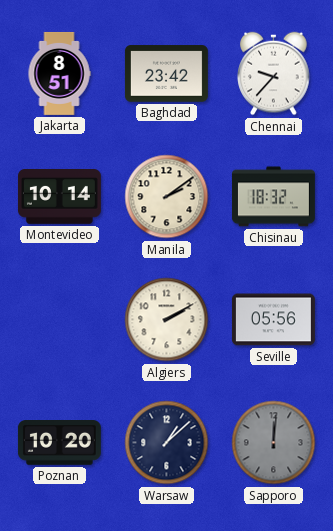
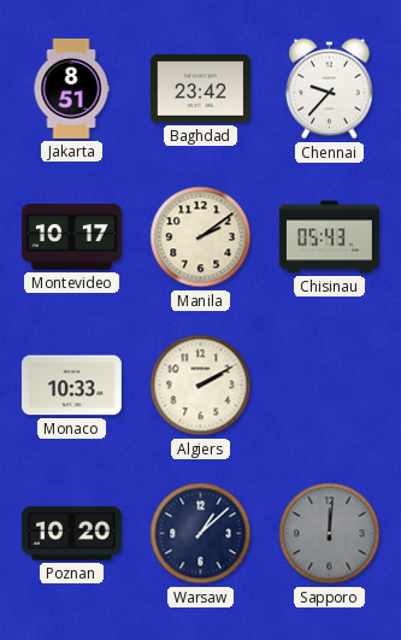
Montevideo: 10:14 -> 10:17 (71, 237)
Chisinau: 18:32 -> 05:43 (329, 237)
Monaco: none -> 10:33 (71, 386)
Seville: 05:56 -> none (273, 320)
